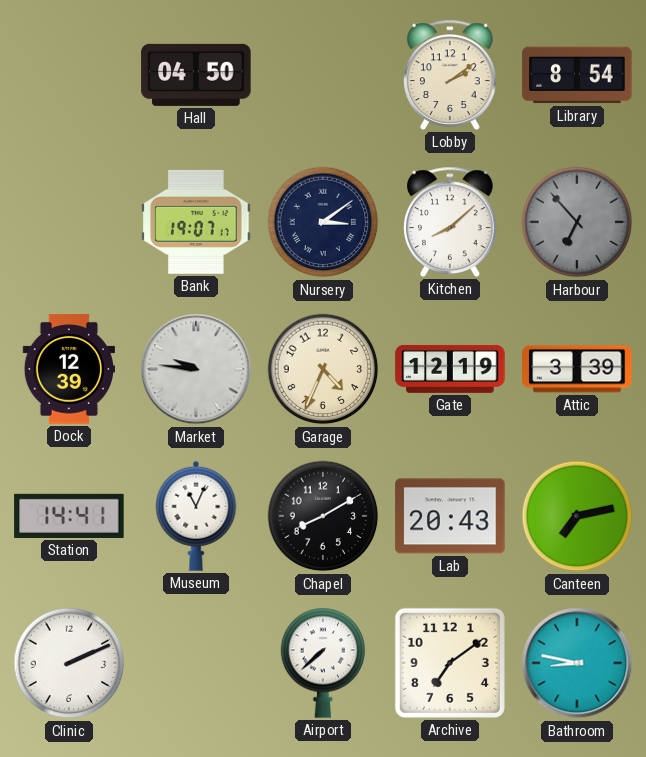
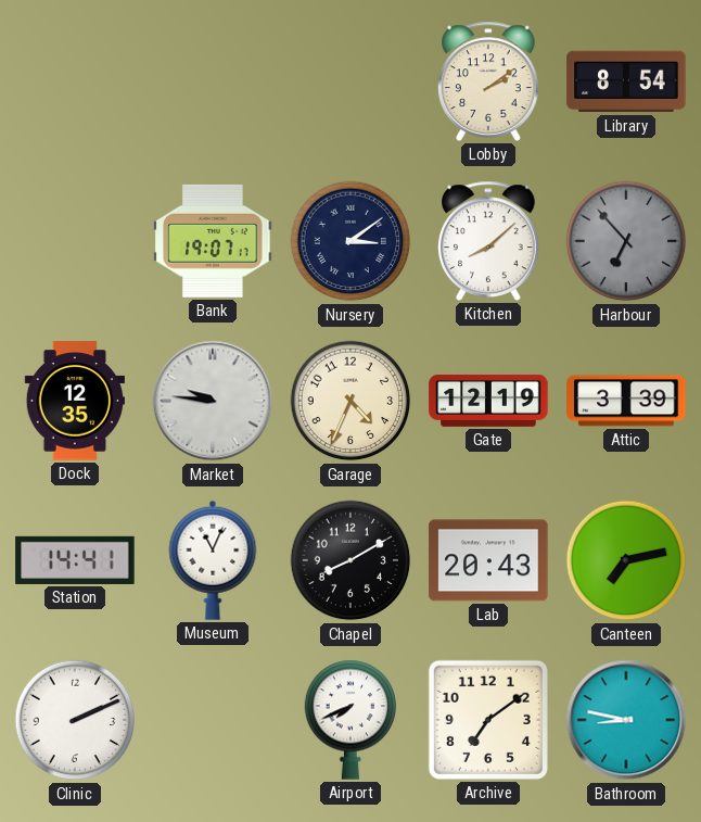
Hall: 04:50 -> none (196, 75)
Dock: 12:39 -> 12:35 (74, 401)
Airport: 7:38 -> 7:41 (351, 720)
